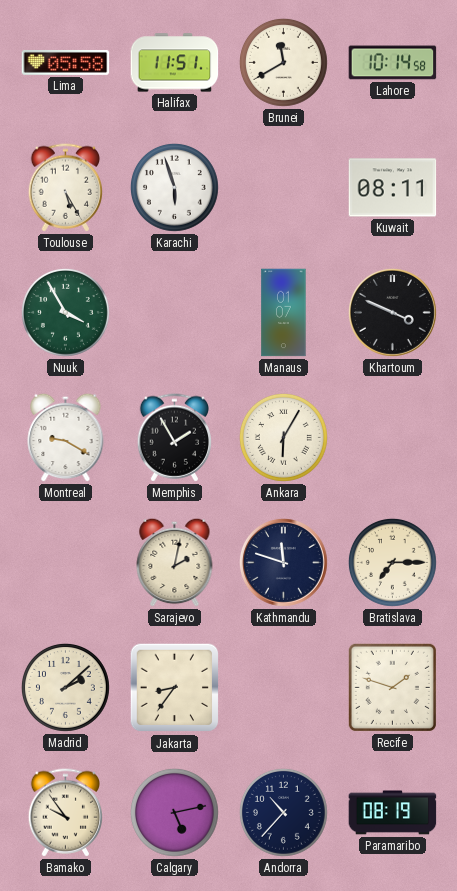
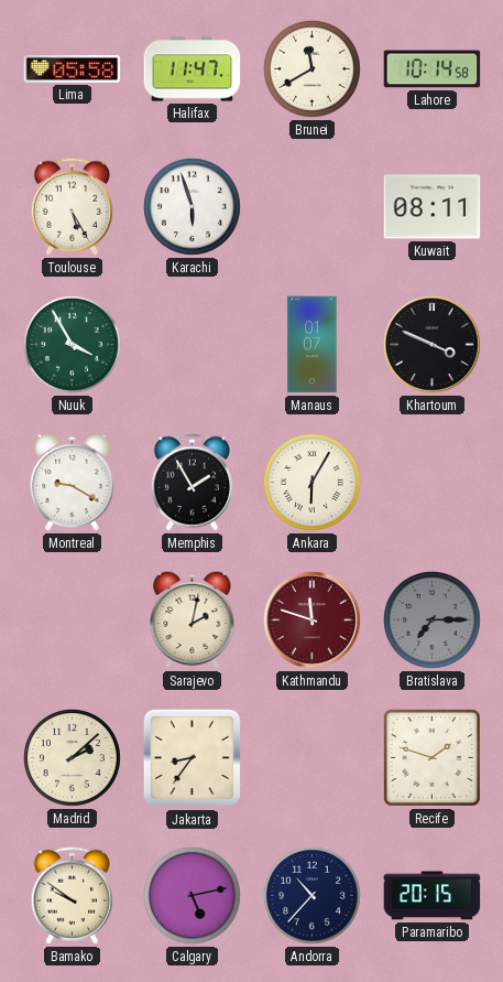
Halifax: 11:51 -> 11:47 (193, 69)
Kathmandu dial: navy -> burgundy (313, 621)
Bratislava dial: cream -> grey (431, 619)
Bamako: 9:54 -> 9:51 (72, 896)
Paramaribo: 08:19 -> 20:15 (433, 896)
